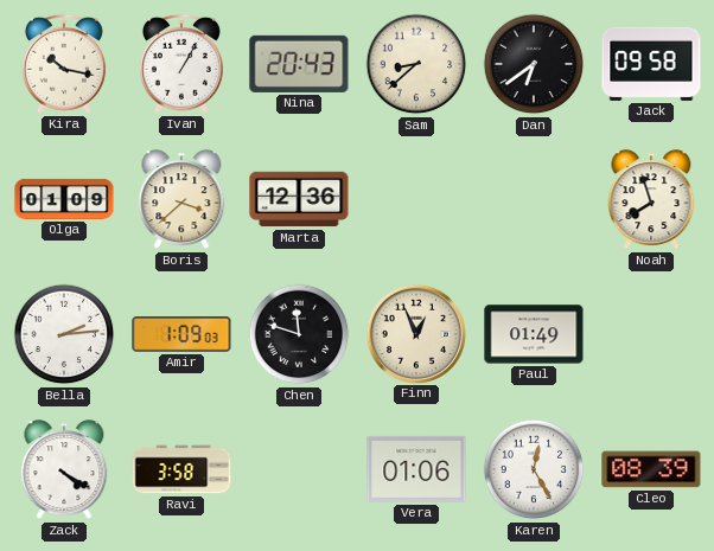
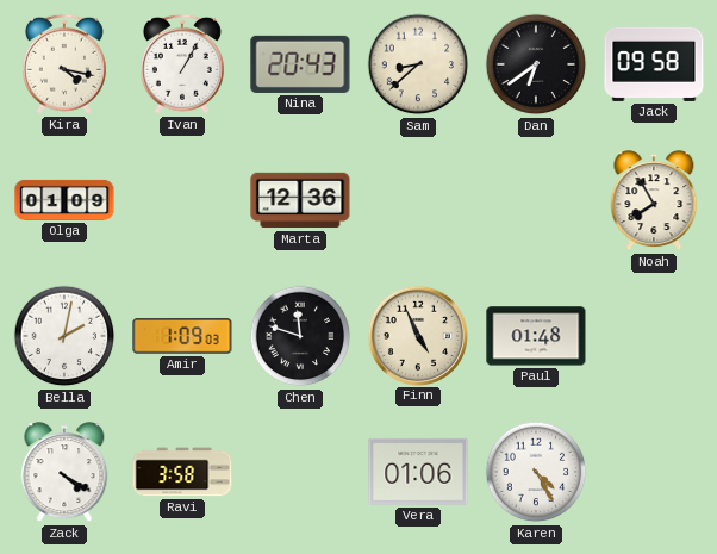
Kira: 10:17 -> 4:17 (64, 64)
Boris: 3:38 -> none (181, 200)
Noah: 7:57 -> 7:55 (654, 201)
Bella: 2:14 -> 2:02 (64, 336)
Finn: 12:56 -> 4:56 (417, 335)
Paul: 01:49 -> 01:48 (536, 336)
Karen: 12:25 -> 4:25 (536, 472)
Cleo: 08:39 -> none (651, 469)
